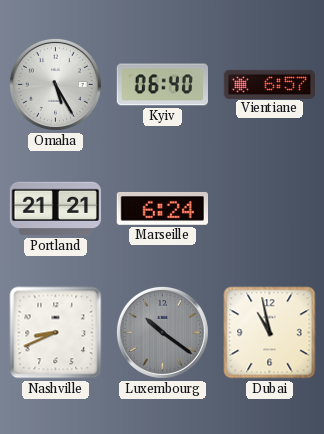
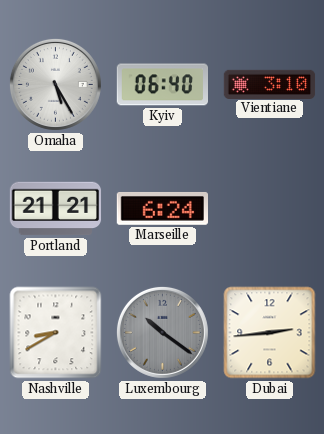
Vientiane: 6:57 -> 3:10 (270, 84)
Nashville: 8:41 -> 8:40 (56, 333)
Dubai: 10:58 -> 2:44 (270, 333)
